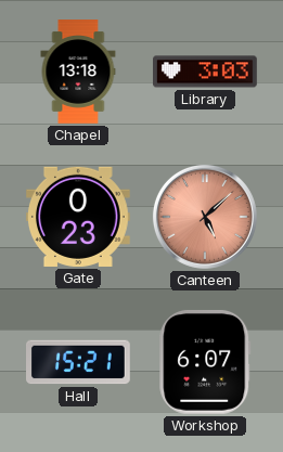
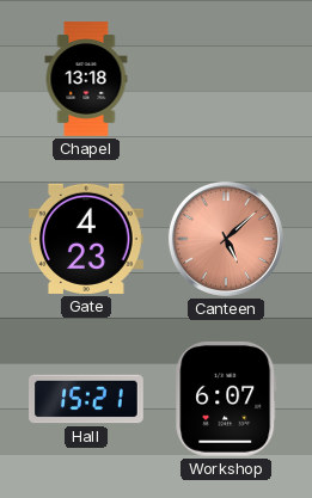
Library: 3:03 -> none (206, 72)
Gate: 0:23 -> 4:23 (87, 239)
